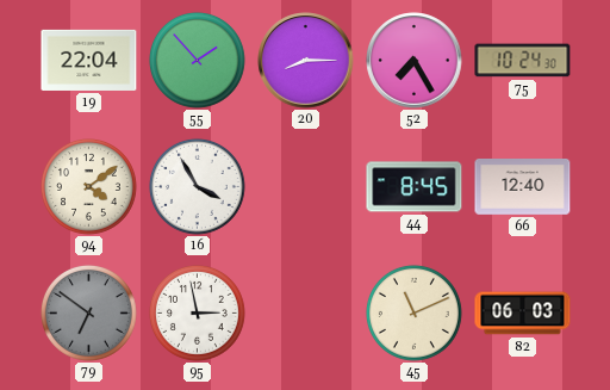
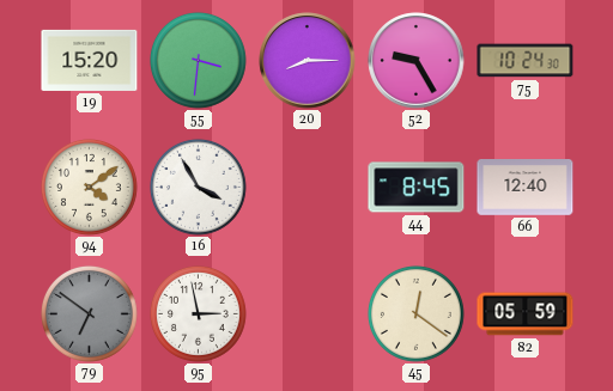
19: 22:04 -> 15:20 (90, 60)
55: 1:53 -> 3:31 (198, 60)
52: 7:25 -> 9:25 (417, 61)
45: 11:11 -> 12:21 (415, 313)
82: 06:03 -> 05:59 (526, 314)
